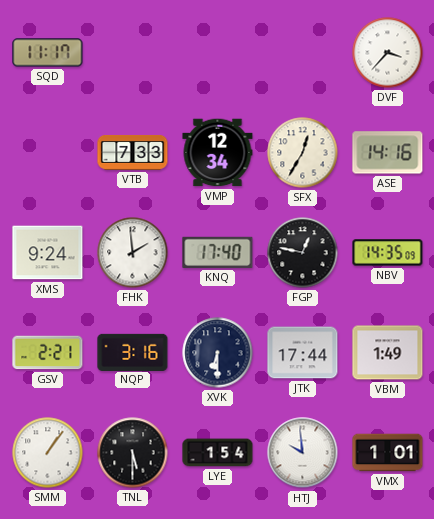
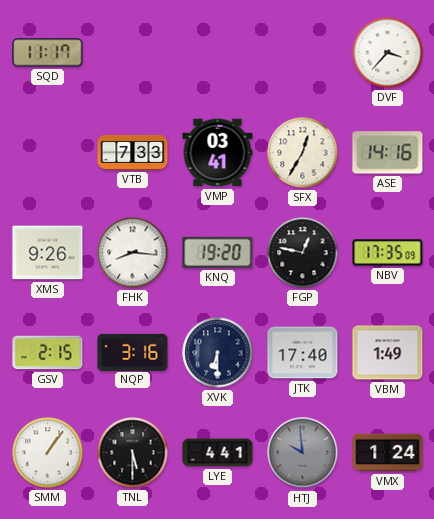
VMP: 12:34 -> 03:41 (218, 153)
XMS: 9:24 -> 9:26 (48, 253)
FHK: 1:59 -> 8:16 (133, 253)
KNQ: 17:40 -> 19:20 (218, 252)
NBV: 14:35 -> 17:35 (388, 253)
GSV: 2:21 -> 2:15 (48, 353)
JTK: 17:44 -> 17:40 (303, 353)
LYE: 1:54 -> 4:41 (218, 453)
HTJ dial: white -> grey (303, 453)
VMX: 1:01 -> 1:24 (388, 453)
